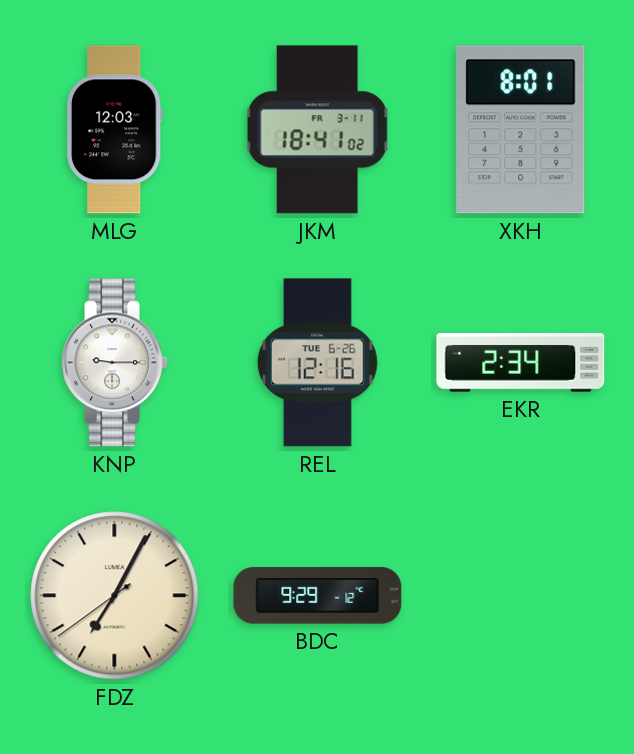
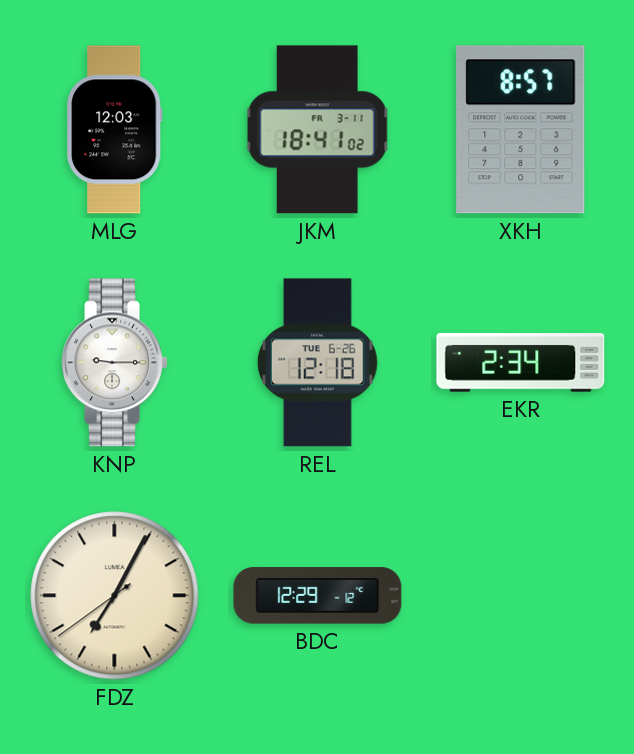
XKH: 8:01 -> 8:57 (521, 130)
REL: 12:16 -> 12:18 (317, 363)
BDC: 9:29 -> 12:29 (318, 596)
